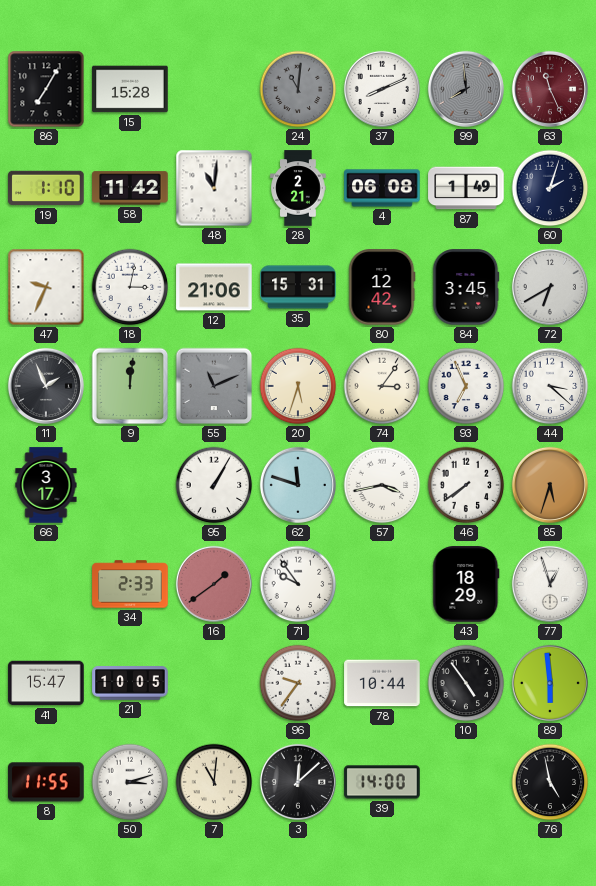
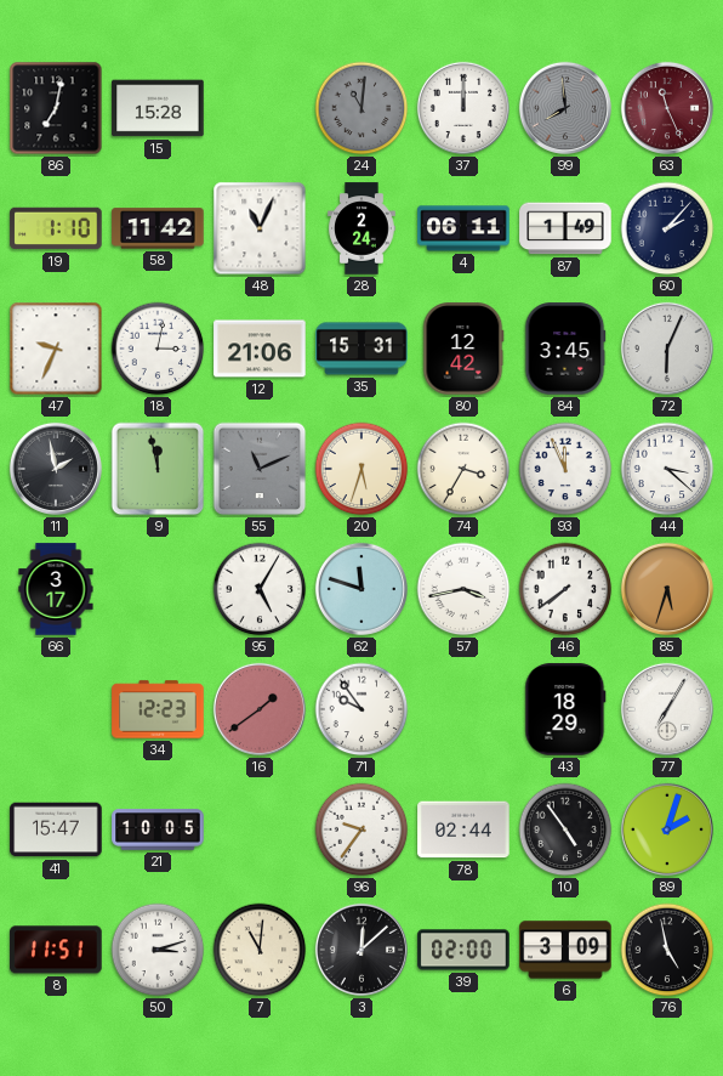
86: 7:05 -> 7:02 (56, 108)
37: 8:11 -> 12:00 (463, 108)
48: 11:01 -> 11:04 (260, 228)
28: 2:21 -> 2:24 (362, 228)
4: 06:08 -> 06:11 (463, 228)
60: 2:03 -> 2:07 (667, 228)
72: 6:40 -> 6:04 (667, 349)
11: 1:56 -> 1:58 (56, 469)
9: 12:01 -> 11:58 (158, 469)
74: 3:06 -> 3:35 (463, 469)
93: 6:56 -> 11:56 (565, 469)
95: 1:05 -> 5:05 (260, 589)
34: 2:33 -> 12:23 (158, 709)
77: 12:57 -> 7:05 (667, 709)
78: 10:44 -> 02:44 (463, 829)
89: 5:59 -> 2:03 (667, 829)
8: 11:55 -> 11:51 (56, 950)
39: 14:00 -> 02:00 (463, 950)
6: none -> 3:09 (565, 950)
